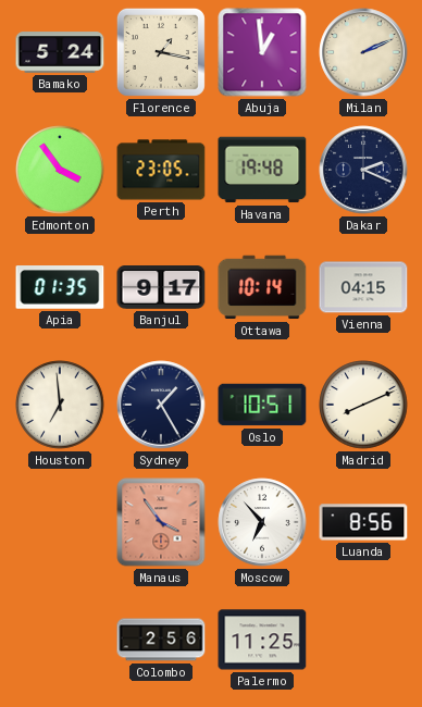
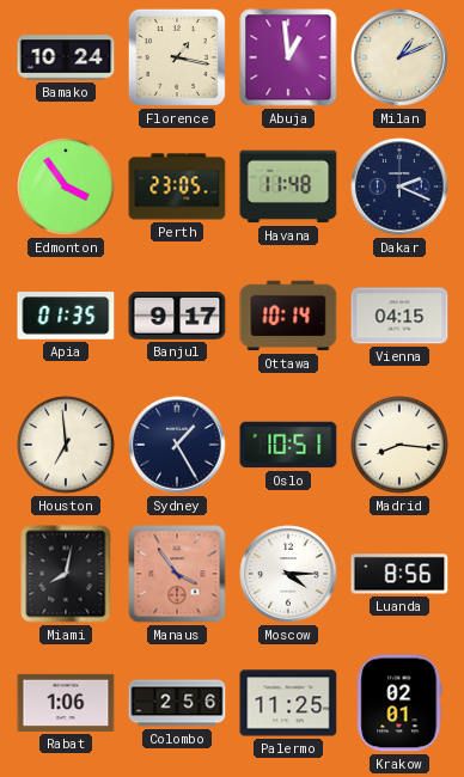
Bamako: 5:24 -> 10:24 (66, 57)
Milan: 2:11 -> 1:11 (399, 57)
Havana: 19:48 -> 11:48 (288, 186)
Madrid: 8:11 -> 8:16 (399, 445)
Miami: none -> 8:02 (66, 574)
Moscow: 6:53 -> 4:15 (288, 574)
Rabat: none -> 1:06 (66, 703)
Krakow: none -> 02:01 (399, 703)
